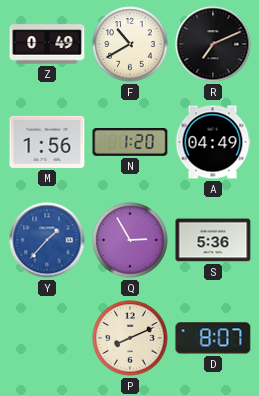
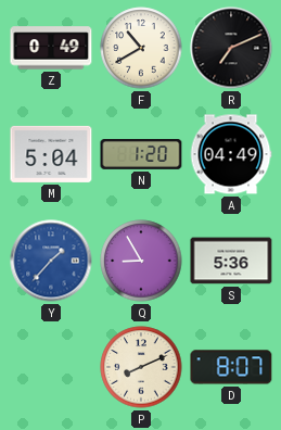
M: 1:56 -> 5:04 (51, 154)
Q: 2:55 -> 8:55 (141, 261)
